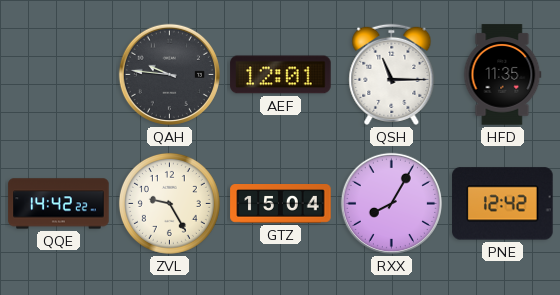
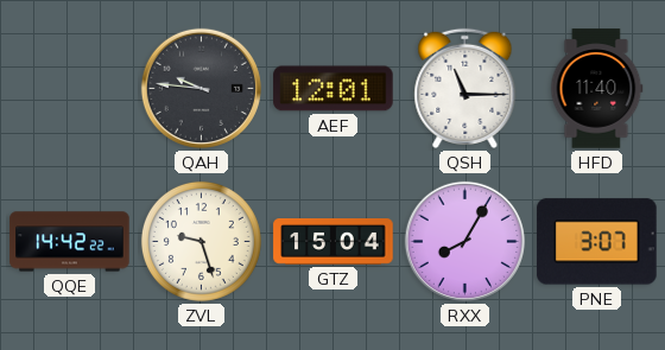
HFD: 11:35 -> 11:40 (597, 89)
ZVL: 9:25 -> 9:27 (201, 241)
PNE: 12:42 -> 3:07 (597, 242)
